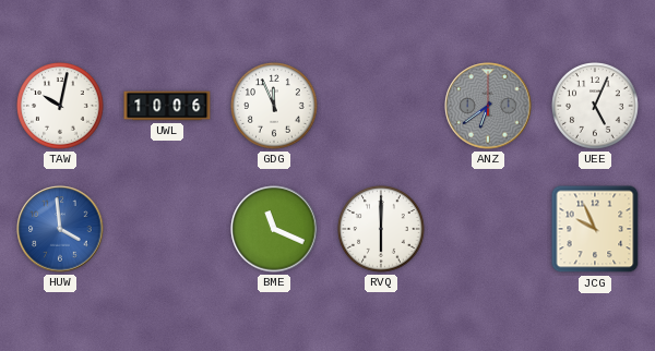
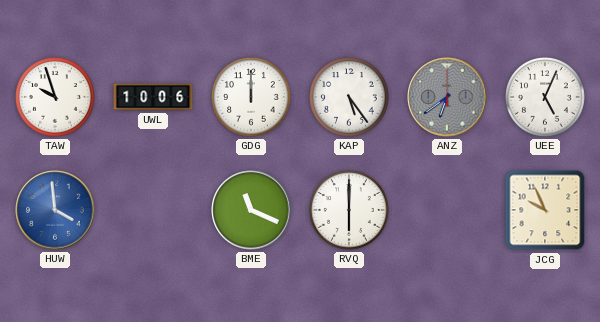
TAW: 10:02 -> 9:57 (55, 97)
GDG: 11:56 -> 12:00 (251, 97)
KAP: none -> 5:24 (349, 97)
